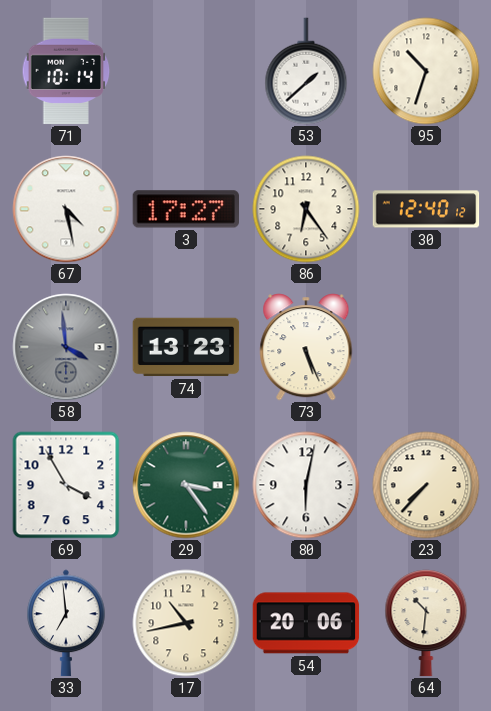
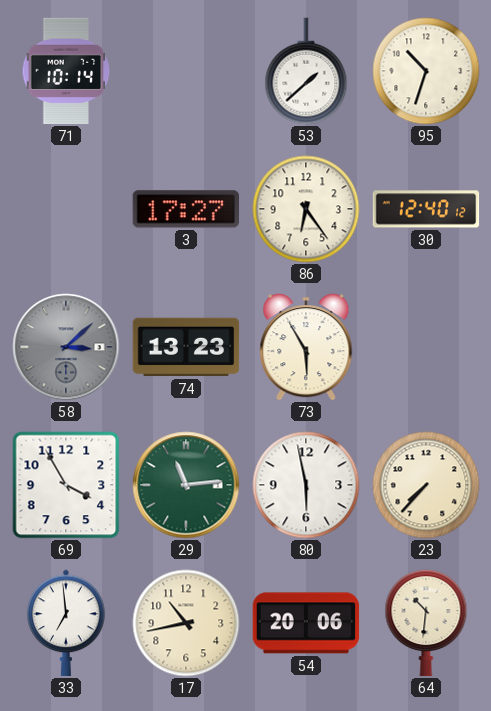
67: 4:28 -> none (66, 209)
58: 3:59 -> 3:08 (66, 347)
73: 5:26 -> 5:55 (306, 347)
29: 3:24 -> 11:14 (186, 485)
80: 6:02 -> 5:58 (306, 485)
